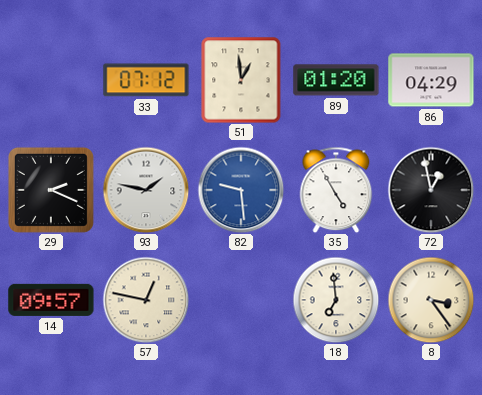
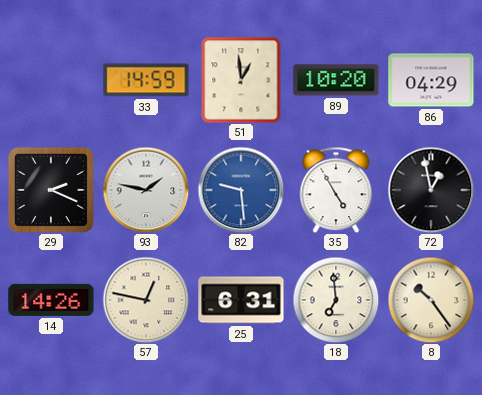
33: 07:12 -> 14:59 (146, 80)
89: 01:20 -> 10:20 (336, 80)
14: 09:57 -> 14:26 (51, 300)
25: none -> 6:31 (241, 300)
8: 3:24 -> 10:24 (431, 300)
